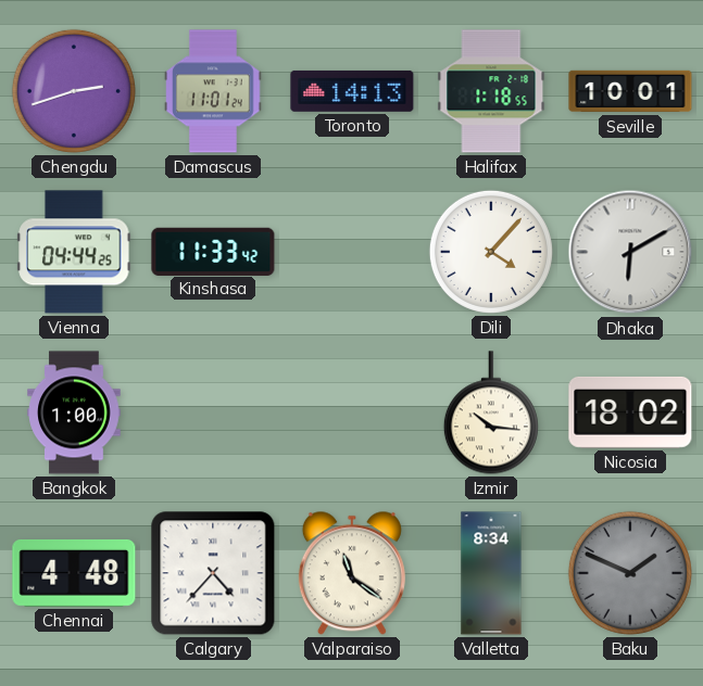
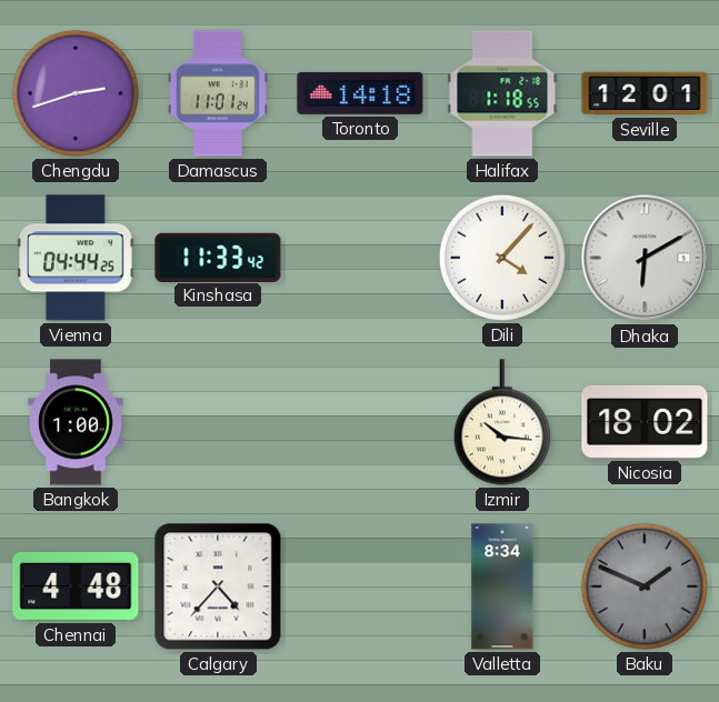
Toronto: 14:13 -> 14:18 (360, 93)
Seville: 10:01 -> 12:01 (645, 93)
Valparaiso: 11:21 -> none (352, 573)
